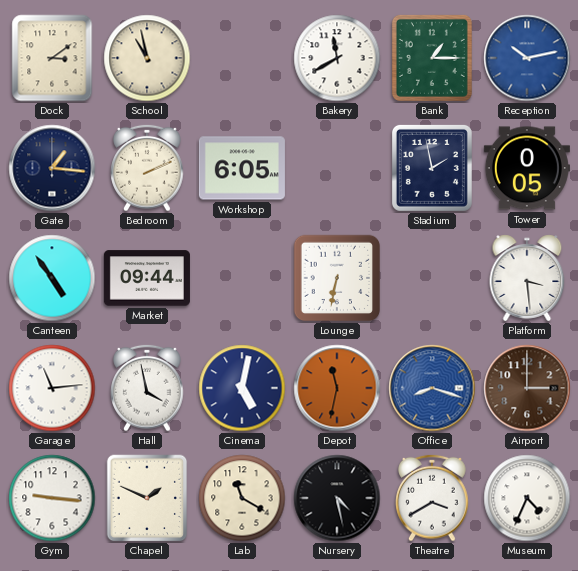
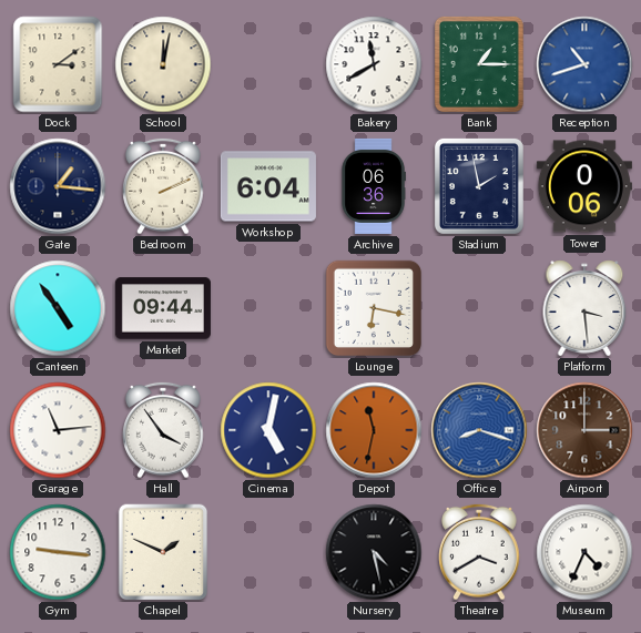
School: 10:58 -> 12:02 (163, 64)
Reception: 10:13 -> 10:42 (584, 64)
Workshop: 6:05 -> 6:04 (268, 186)
Archive: none -> 06:36 (374, 186)
Tower: 0:05 -> 0:06 (584, 186)
Lounge: 6:32 -> 6:17 (374, 308)
Hall: 3:58 -> 3:54 (163, 430)
Lab: 11:20 -> none (242, 498)
